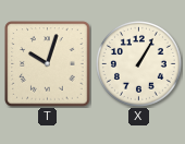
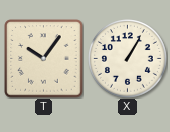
T: 10:03 -> 10:06 (44, 59)
